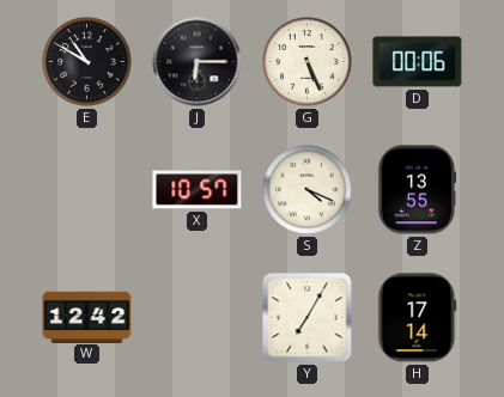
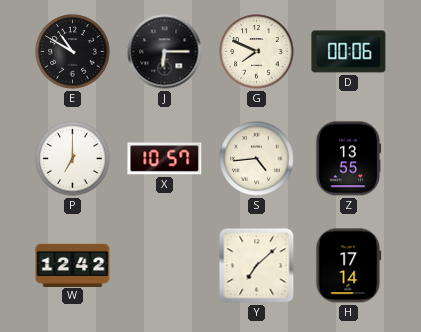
G: 5:26 -> 7:49 (257, 52)
P: none -> 7:00 (73, 159)
S: 4:19 -> 4:44 (257, 159)
Y: 7:05 -> 7:08 (257, 266)
